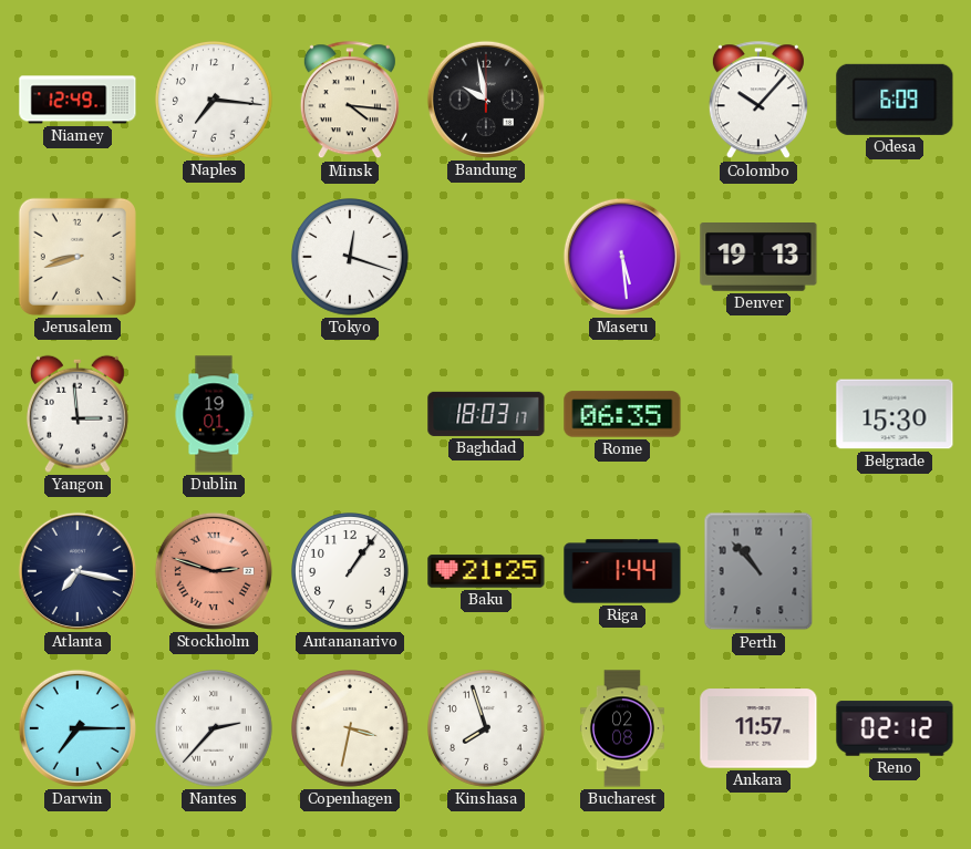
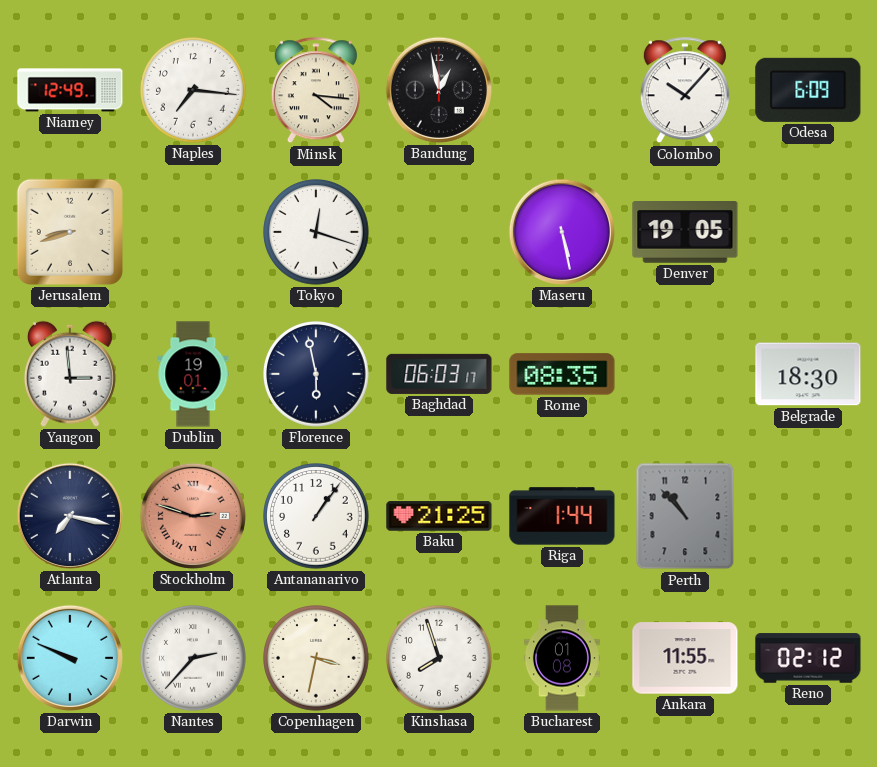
Bandung: 9:58 -> 12:58 (439, 90)
Maseru: 5:29 -> 5:28 (562, 232)
Denver: 19:13 -> 19:05 (685, 232)
Florence: none -> 5:58 (317, 375)
Baghdad: 18:03 -> 06:03 (439, 374)
Rome: 06:35 -> 08:35 (562, 374)
Belgrade: 15:30 -> 18:30 (808, 374)
Darwin: 7:15 -> 9:49 (70, 658)
Bucharest: 02:08 -> 01:08 (562, 658)
Ankara: 11:57 -> 11:55 (685, 658)
